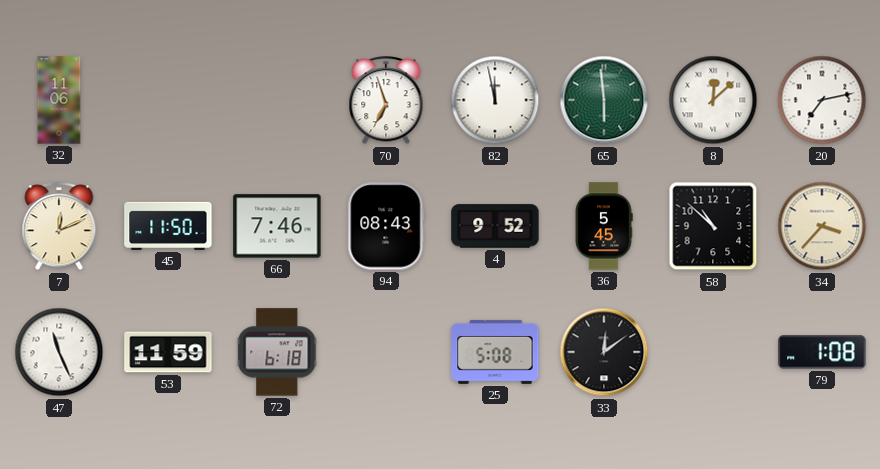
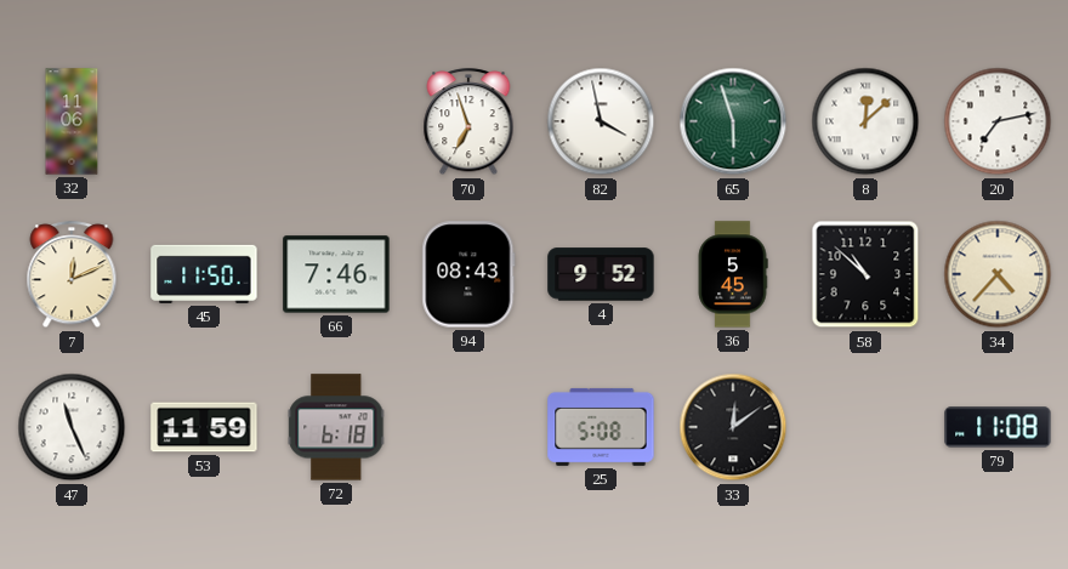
82: 11:58 -> 3:58 (601, 121)
65: 5:59 -> 5:57 (733, 121)
34: 3:37 -> 4:37 (998, 274)
79: 1:08 -> 11:08 (998, 427)
